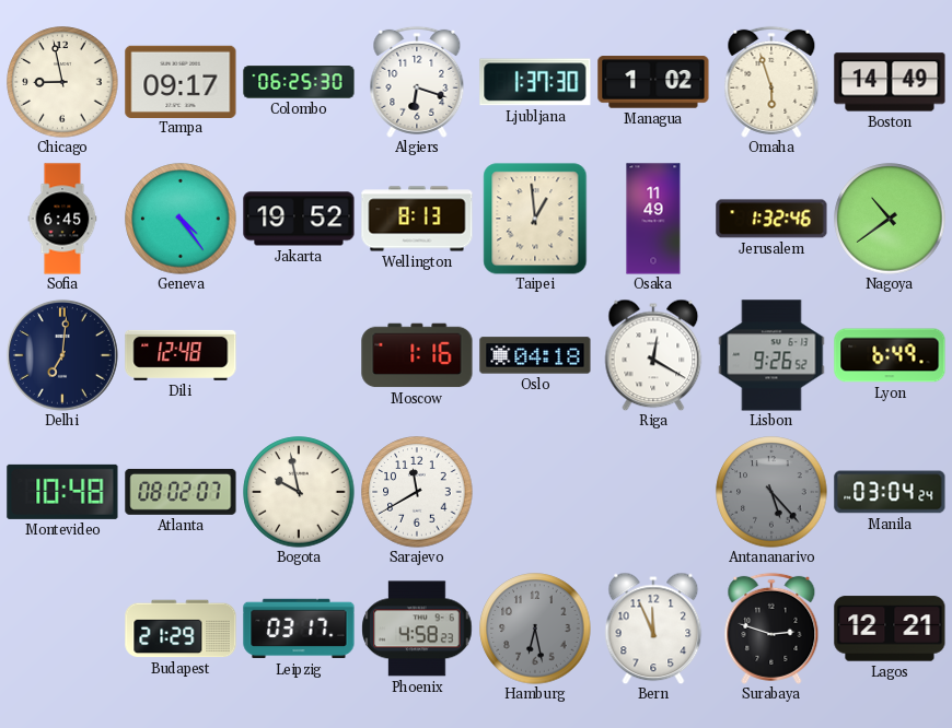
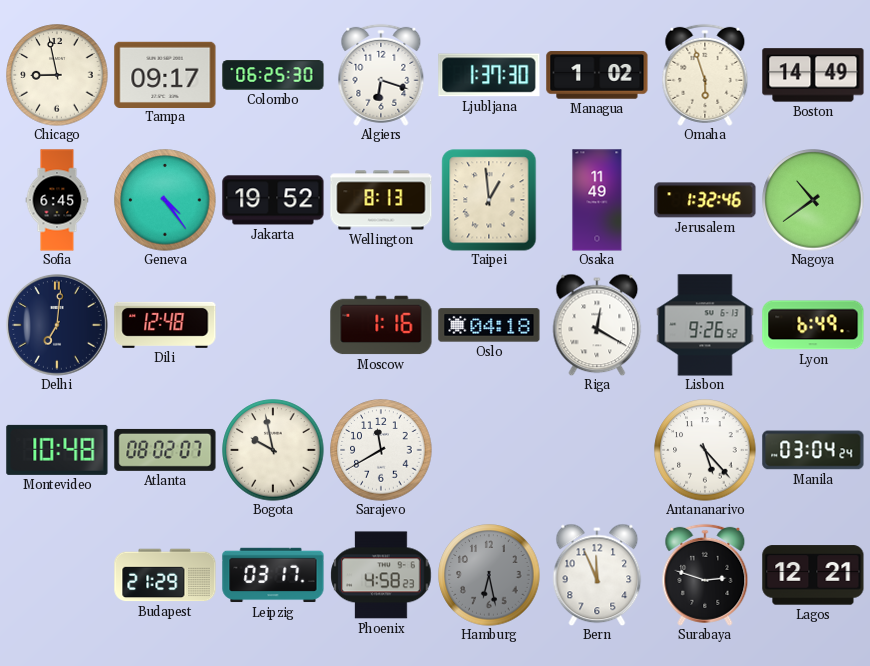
Antananarivo dial: grey -> white (705, 450)
